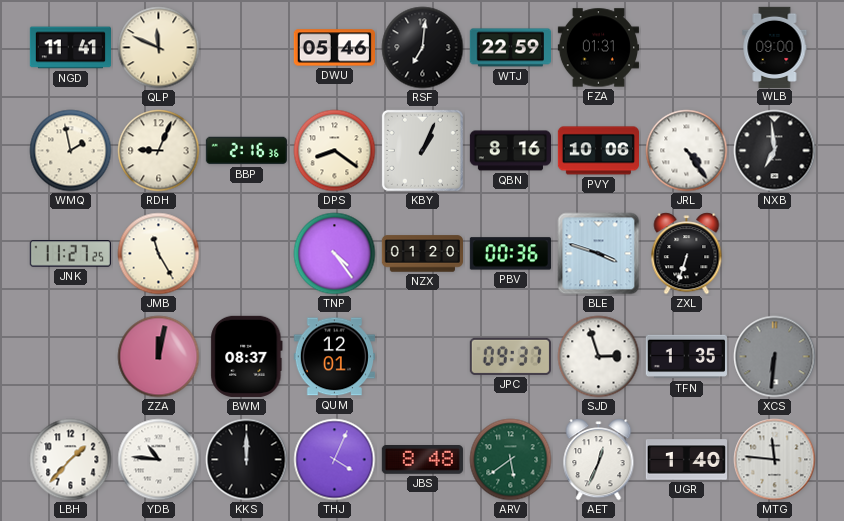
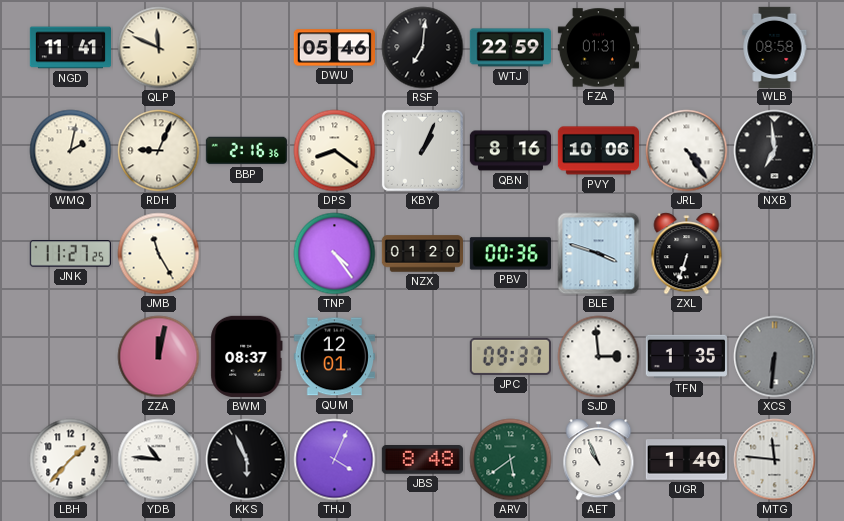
WLB: 09:00 -> 08:58 (775, 47)
WMQ: 1:58 -> 2:02 (71, 151)
SJD: 2:57 -> 2:59 (599, 357)
KKS: 12:00 -> 5:56 (247, 460)
AET: 12:34 -> 10:56 (599, 460)
